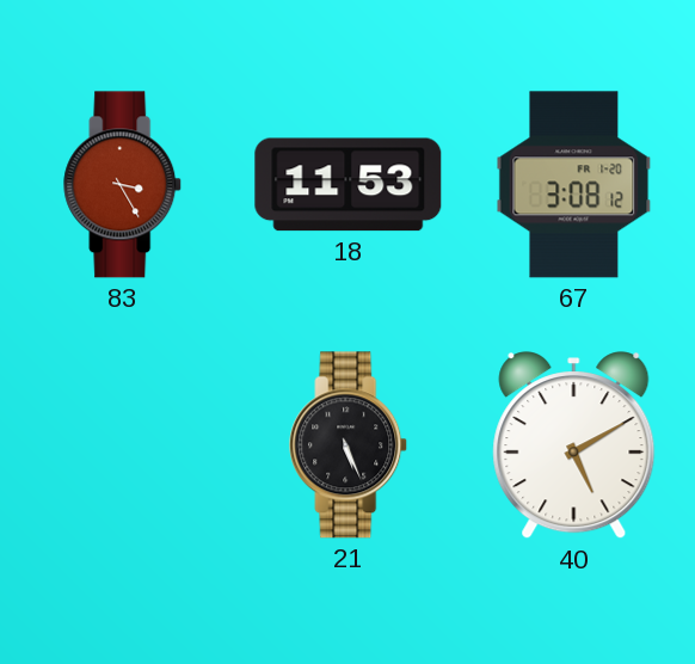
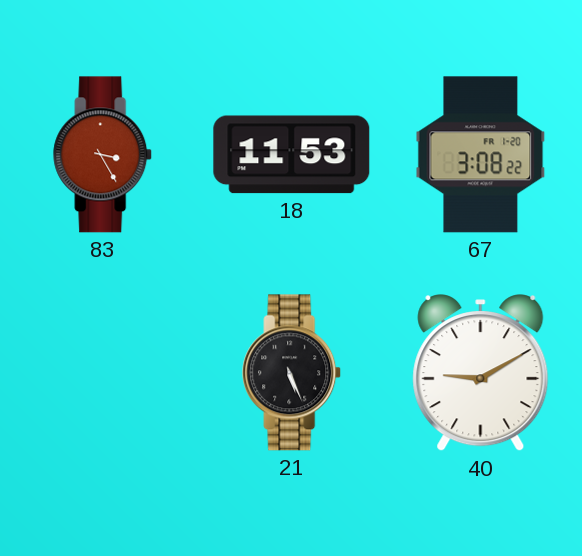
67: 3:08:12 -> 3:08:22 (481, 155)
40: 5:10 -> 9:10 (481, 373)
